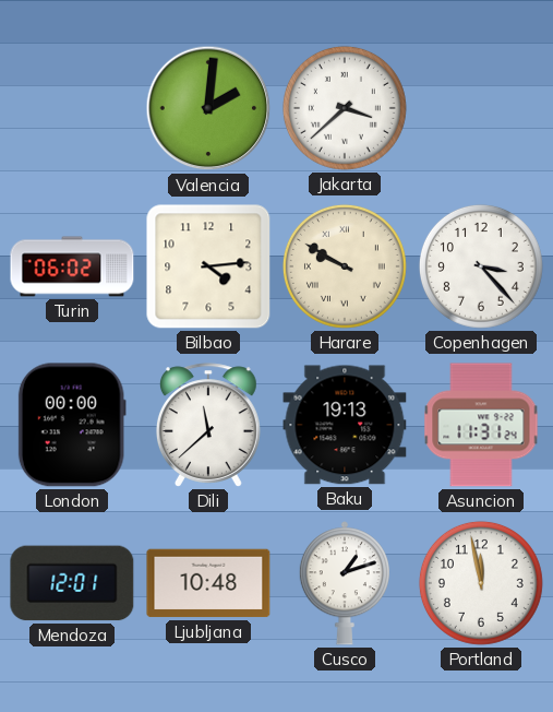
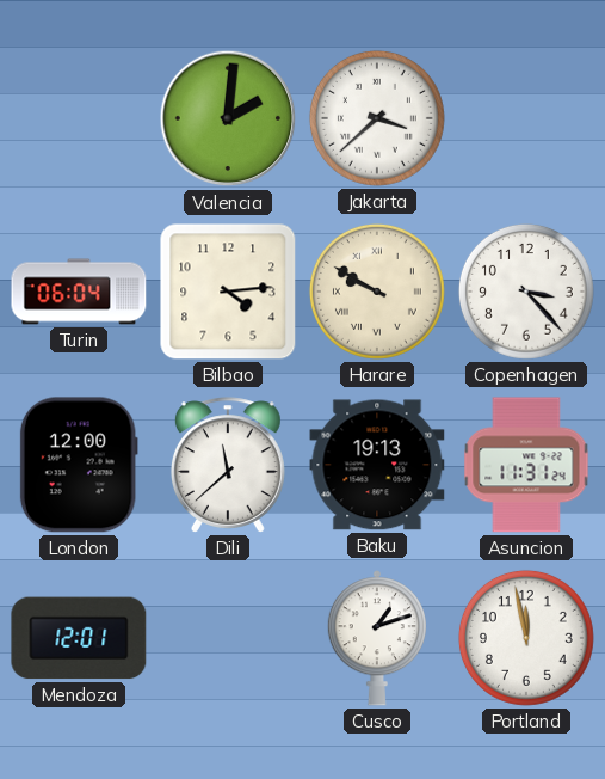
Turin: 06:02 -> 06:04 (79, 292)
London: 00:00 -> 12:00 (79, 465)
Ljubljana: 10:48 -> none (208, 583)
